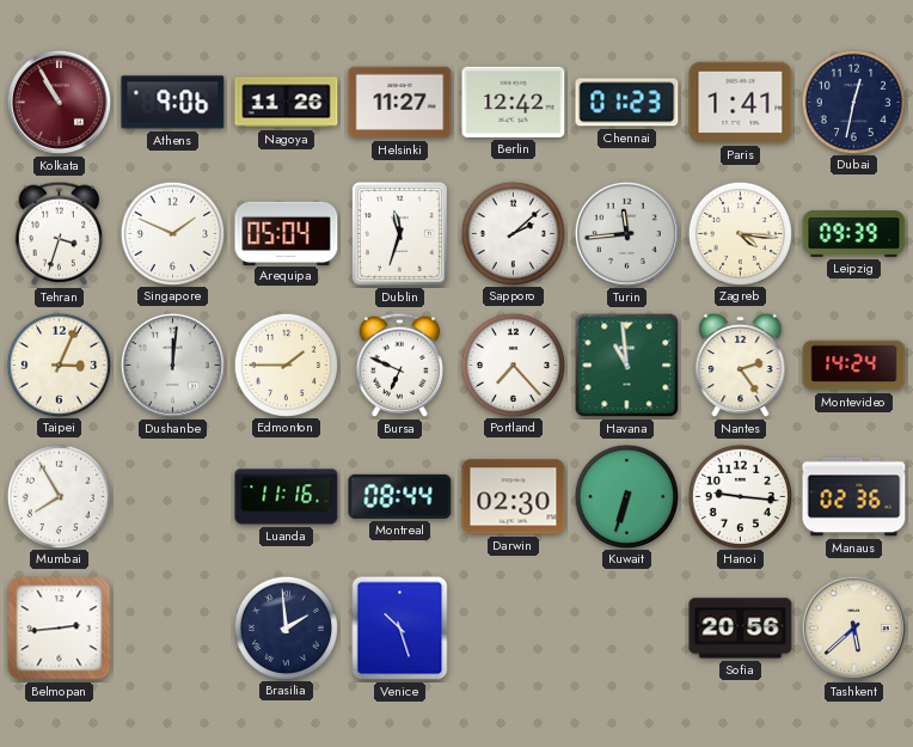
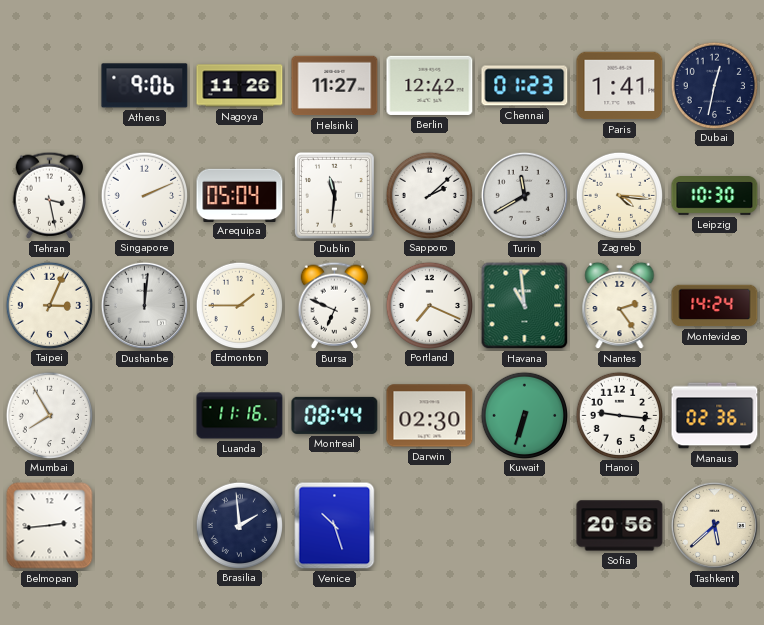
Kolkata: 10:55 -> none (59, 102)
Tehran: 3:33 -> 3:28 (49, 195)
Singapore: 1:49 -> 2:11 (144, 195)
Dublin: 11:33 -> 11:31 (334, 195)
Turin: 11:44 -> 11:40 (524, 195)
Leipzig: 09:39 -> 10:30 (715, 196)
Portland: 7:23 -> 7:19 (429, 305)
